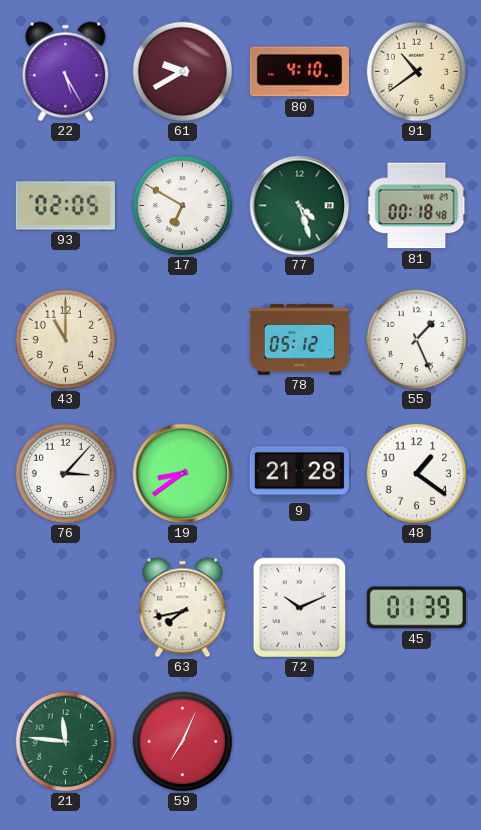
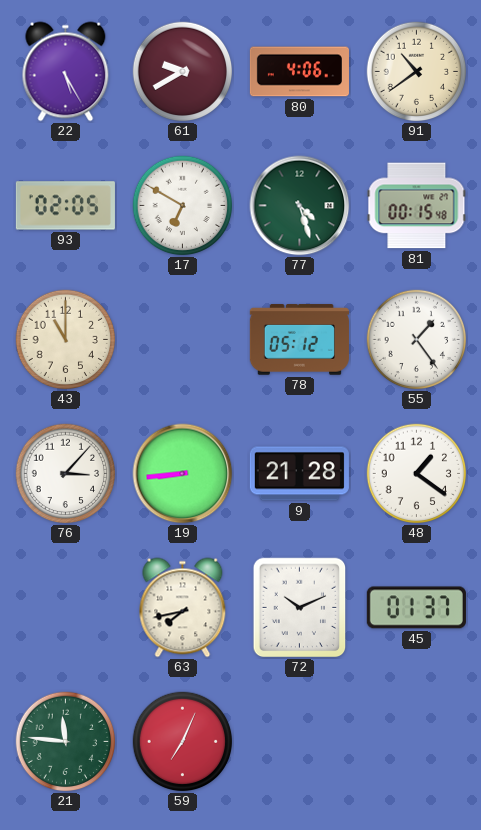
80: 4:10 -> 4:06 (299, 72)
81: 00:18 -> 00:15 (417, 206)
55: 1:26 -> 1:24 (417, 340)
19: 8:39 -> 8:44 (183, 474)
45: 01:39 -> 01:37 (416, 608)
